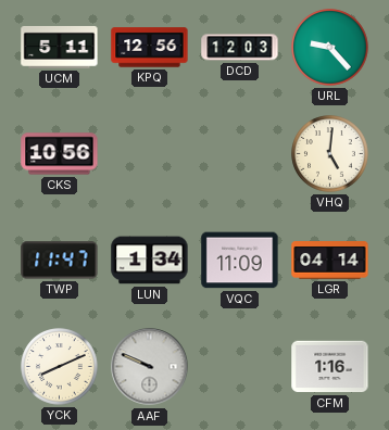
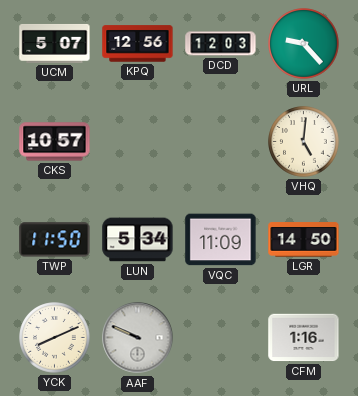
UCM: 5:11 -> 5:07 (55, 43)
CKS: 10:56 -> 10:57 (55, 142)
TWP: 11:47 -> 11:50 (55, 240)
LUN: 1:34 -> 5:34 (138, 240)
LGR: 04:14 -> 14:50 (304, 240)
